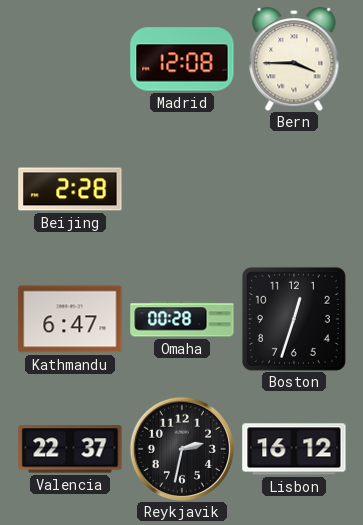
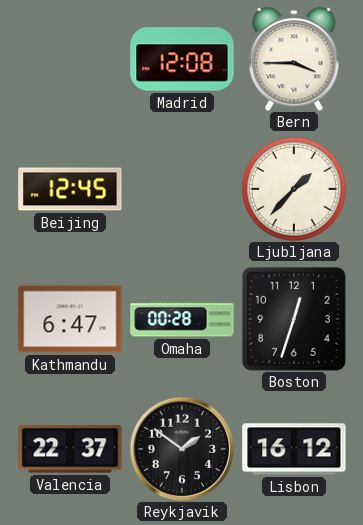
Beijing: 2:28 -> 12:45 (70, 189)
Ljubljana: none -> 1:37 (294, 189)
Reykjavik: 2:32 -> 1:51 (182, 449)
